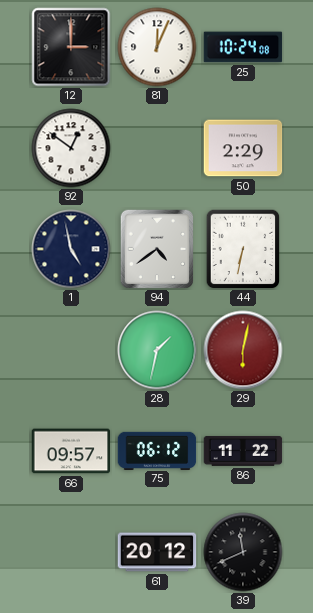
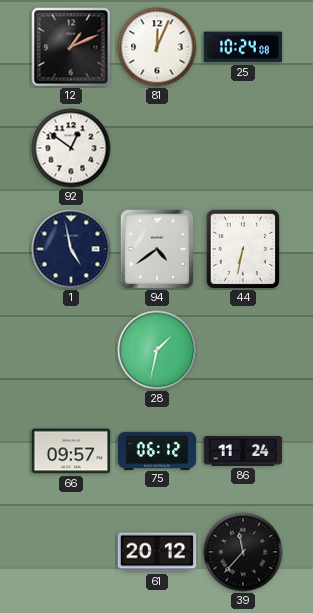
12: 3:00 -> 1:11 (71, 47)
50: 2:29 -> none (243, 148)
29: 6:02 -> none (243, 350)
86: 11:22 -> 11:24 (243, 451)
39: 11:41 -> 11:37 (243, 552)
